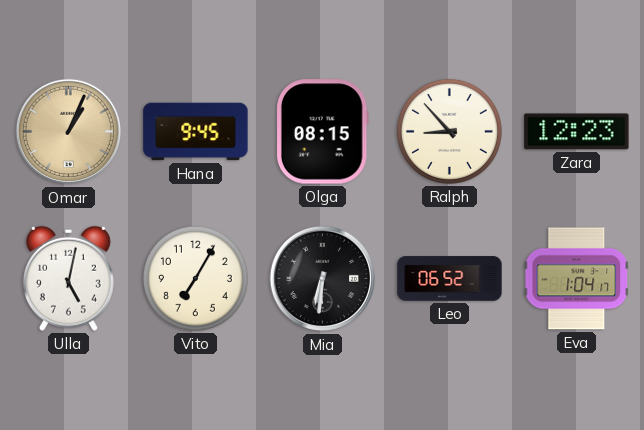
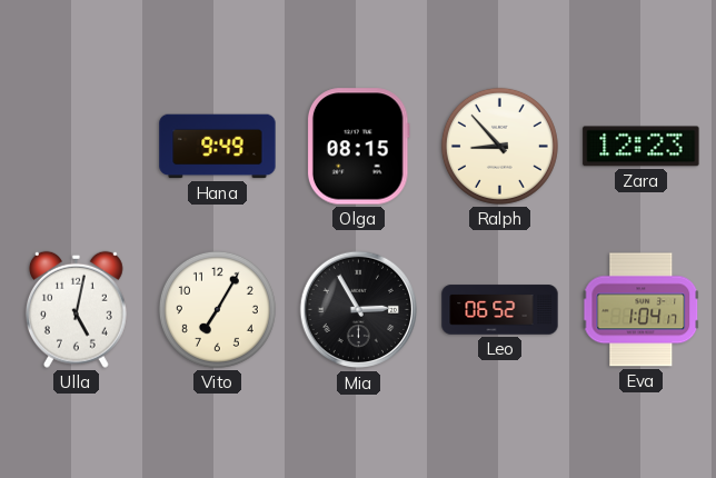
Omar: 1:04 -> none (69, 132)
Hana: 9:45 -> 9:49 (218, 147)
Mia: 6:31 -> 2:55 (359, 310)
